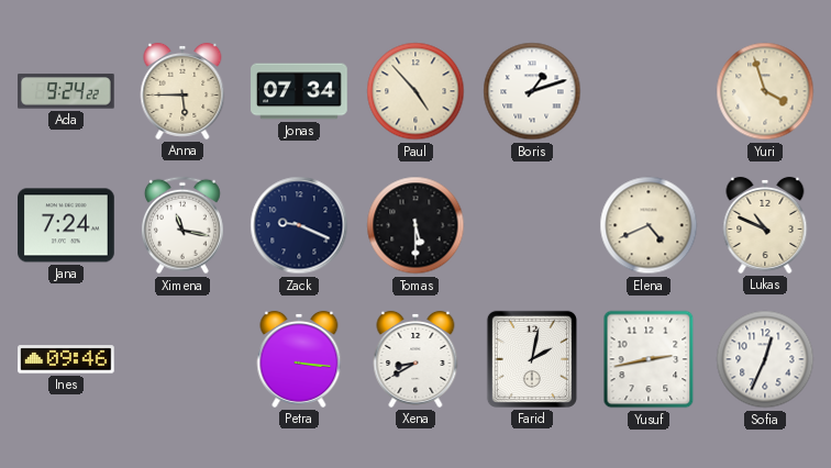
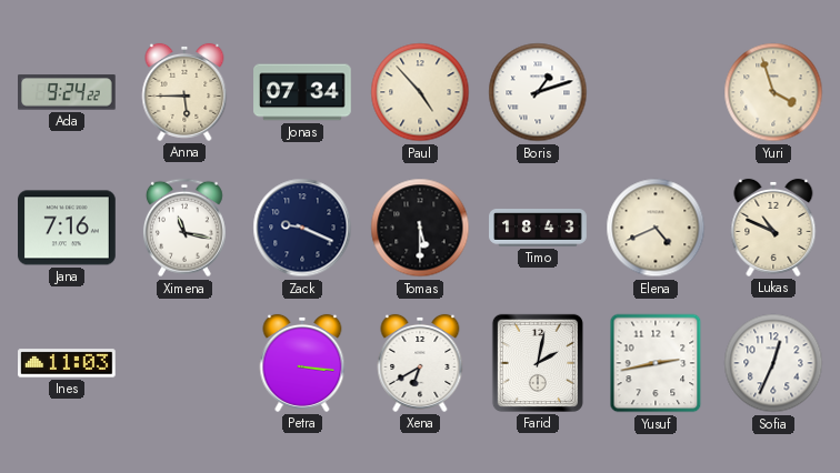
Jana: 7:24 -> 7:16 (68, 228)
Timo: none -> 18:43 (538, 228)
Ines: 09:46 -> 11:03 (67, 363)
Xena: 8:40 -> 6:40 (420, 363)
